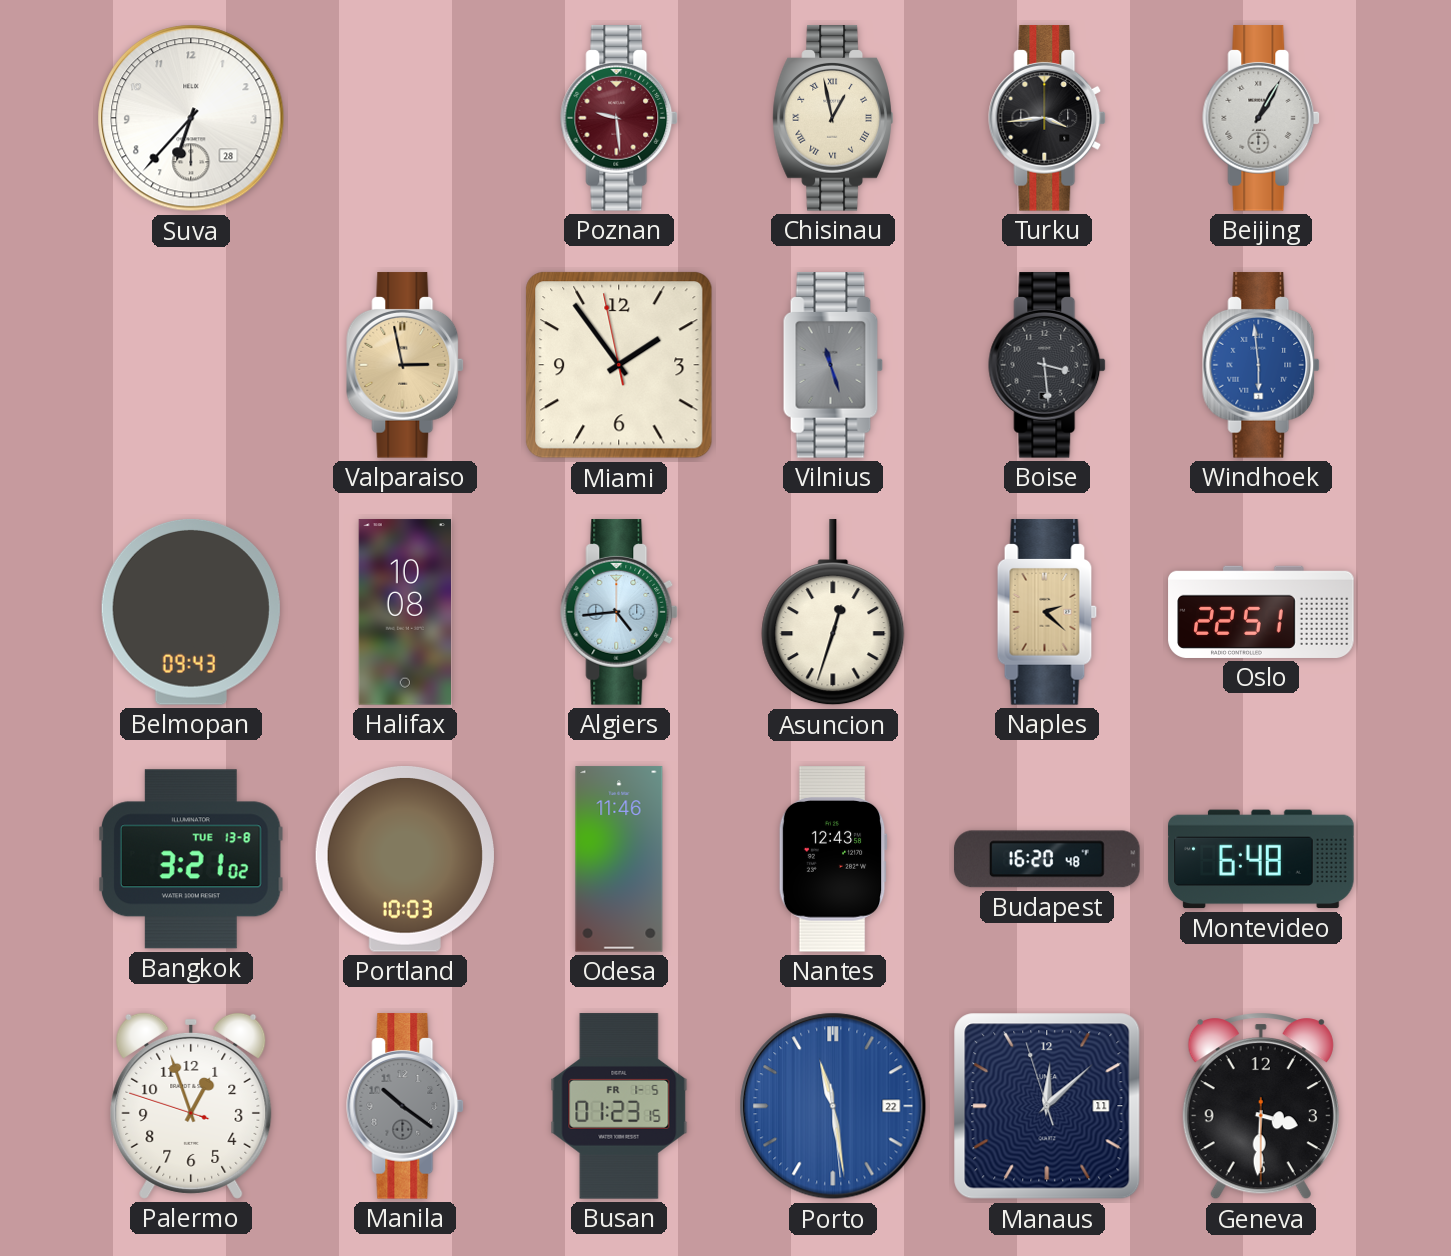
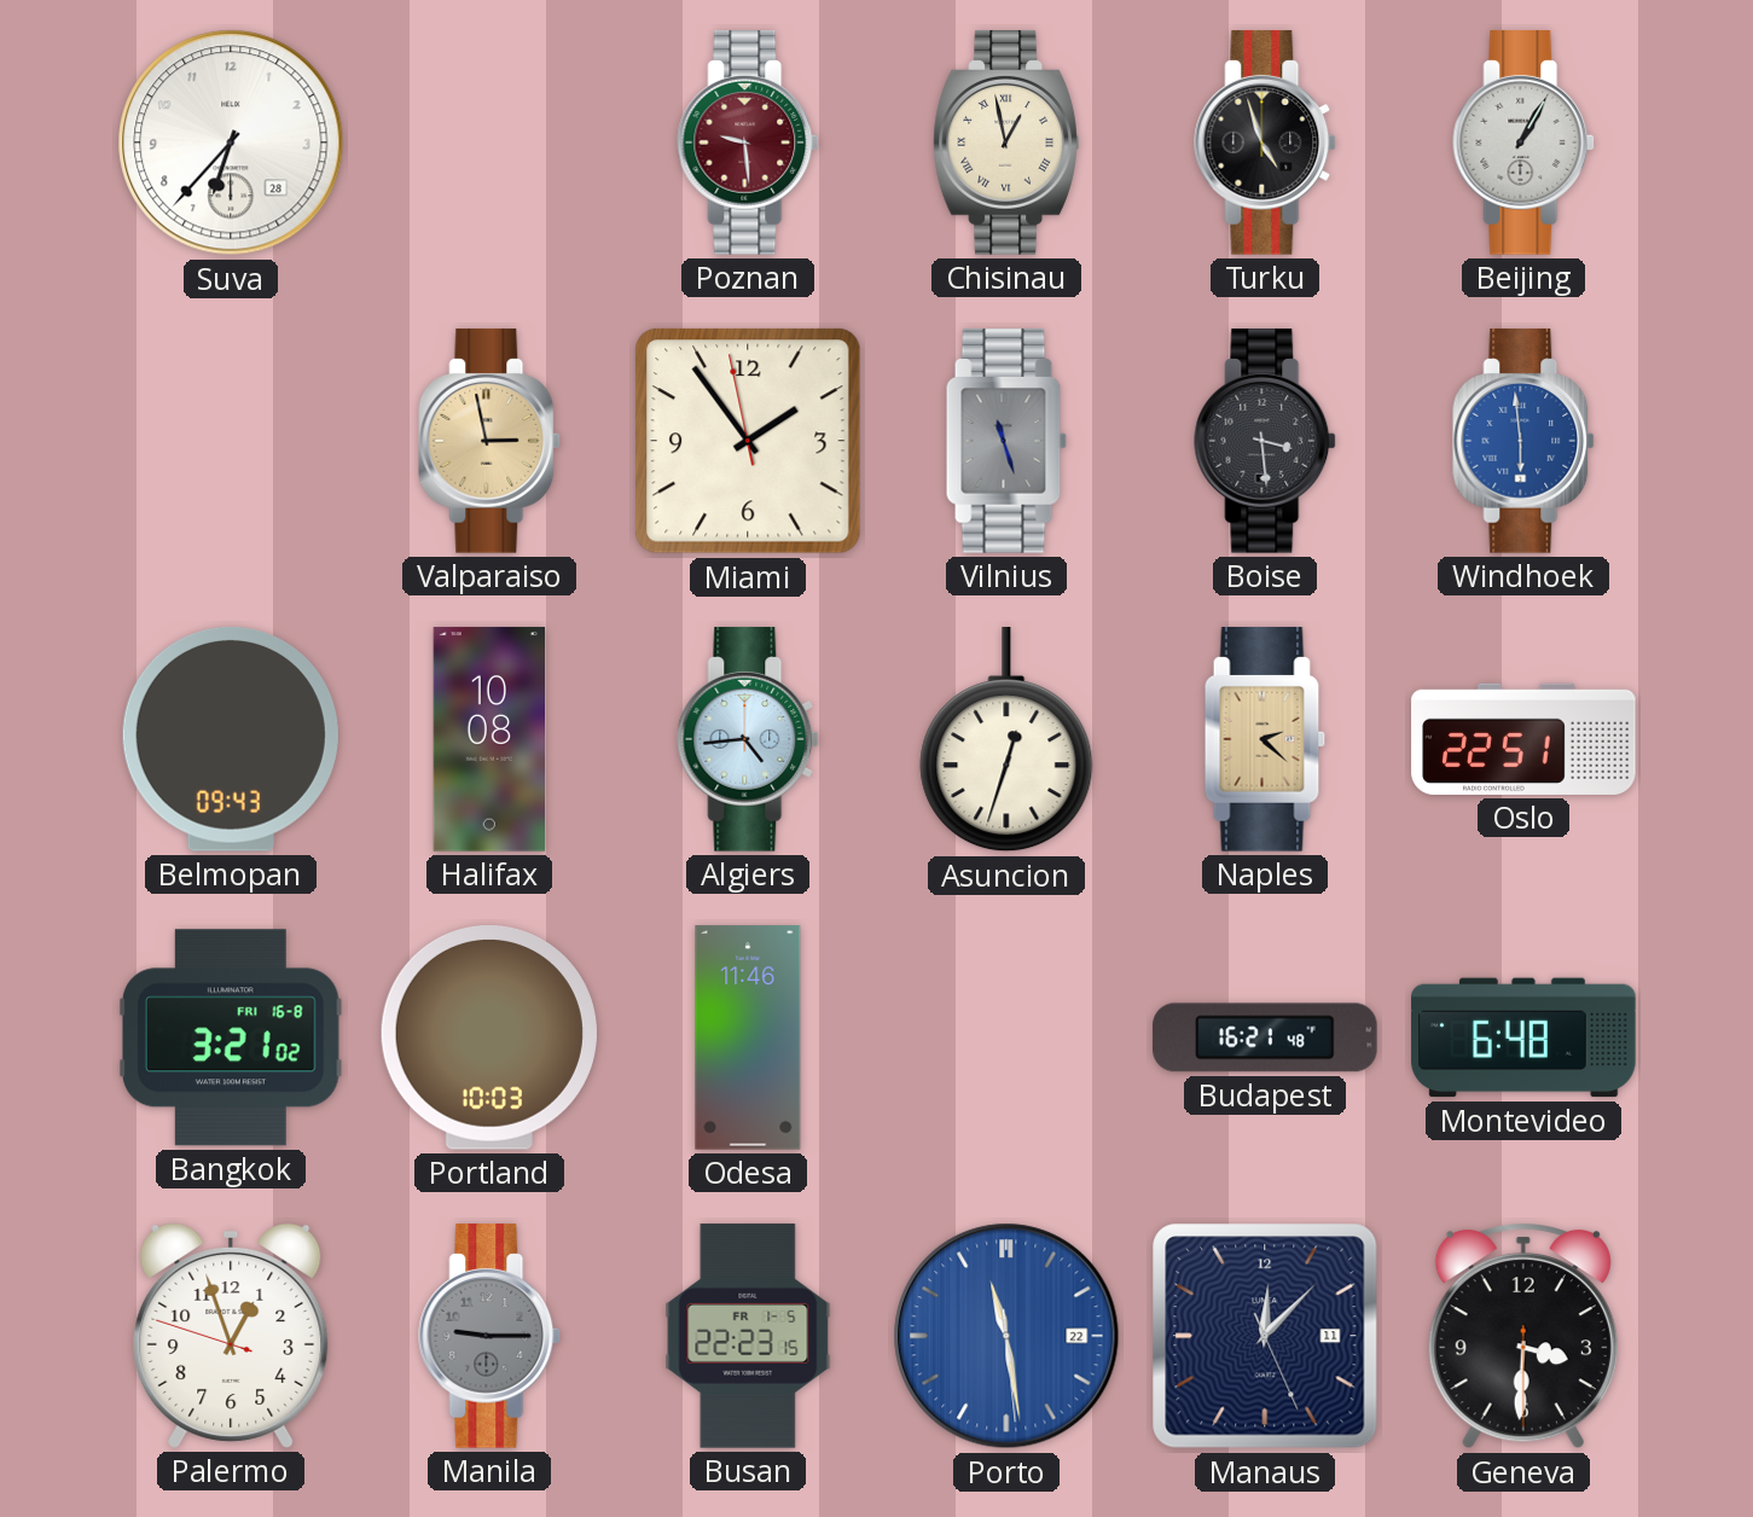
Turku: 3:44 -> 4:57 (1266, 143)
Bangkok date: TUE 13-8 -> FRI 16-8 (232, 1038)
Nantes: 12:43 -> none (833, 859)
Budapest: 16:20 -> 16:21 (1265, 1038)
Manila: 10:21 -> 9:15 (491, 1336)
Busan: 01:23 -> 22:23 (748, 1336)
Manaus: 12:07:57 -> 12:07:26 (1265, 1336)
